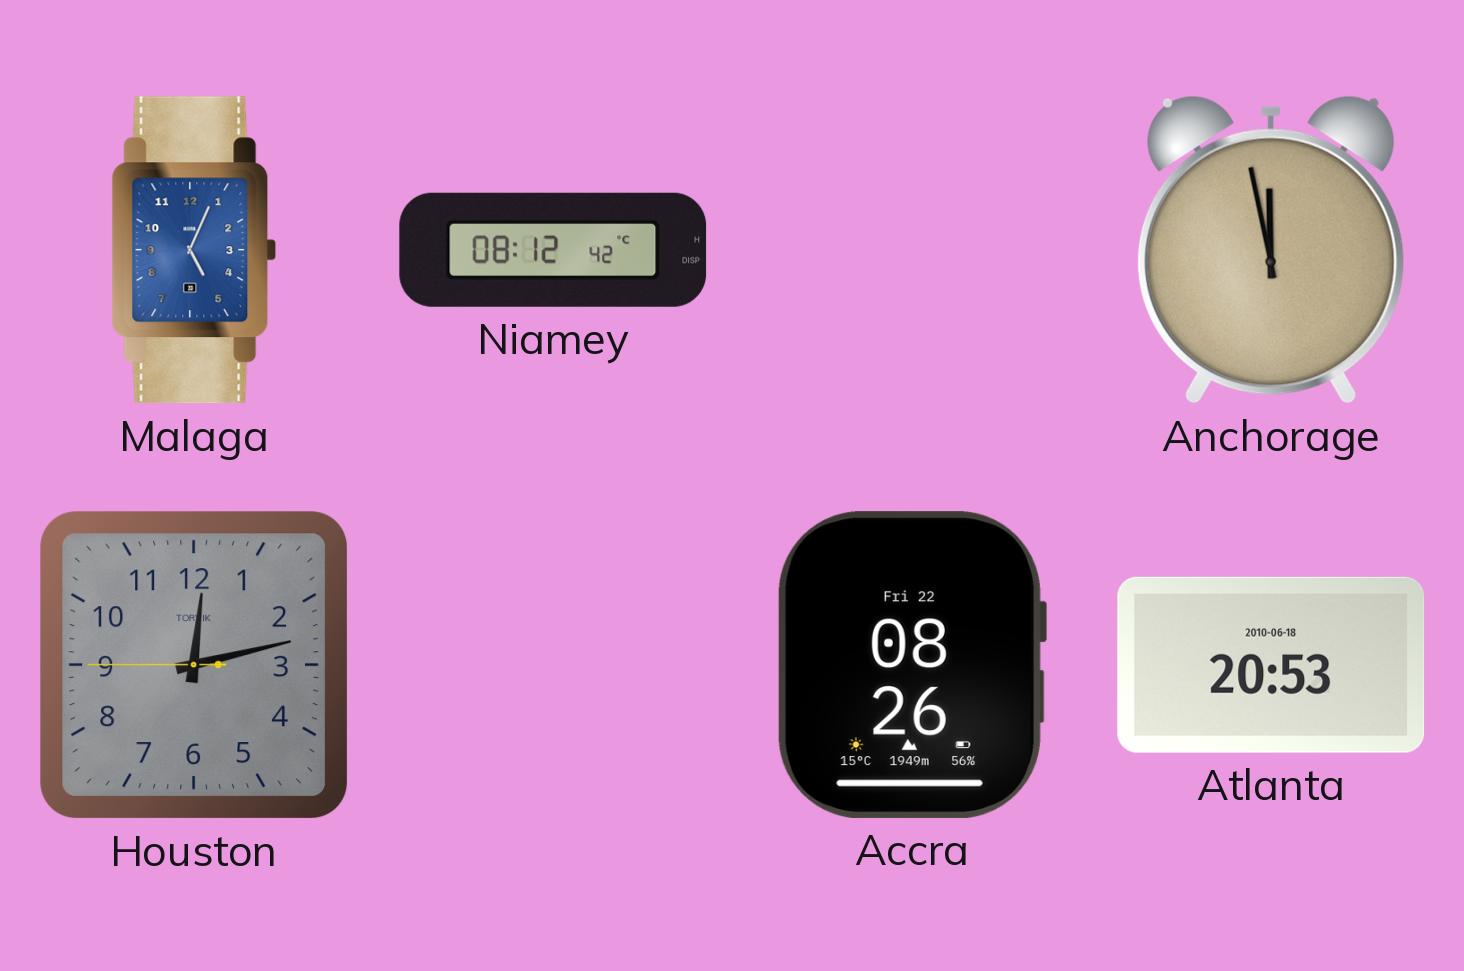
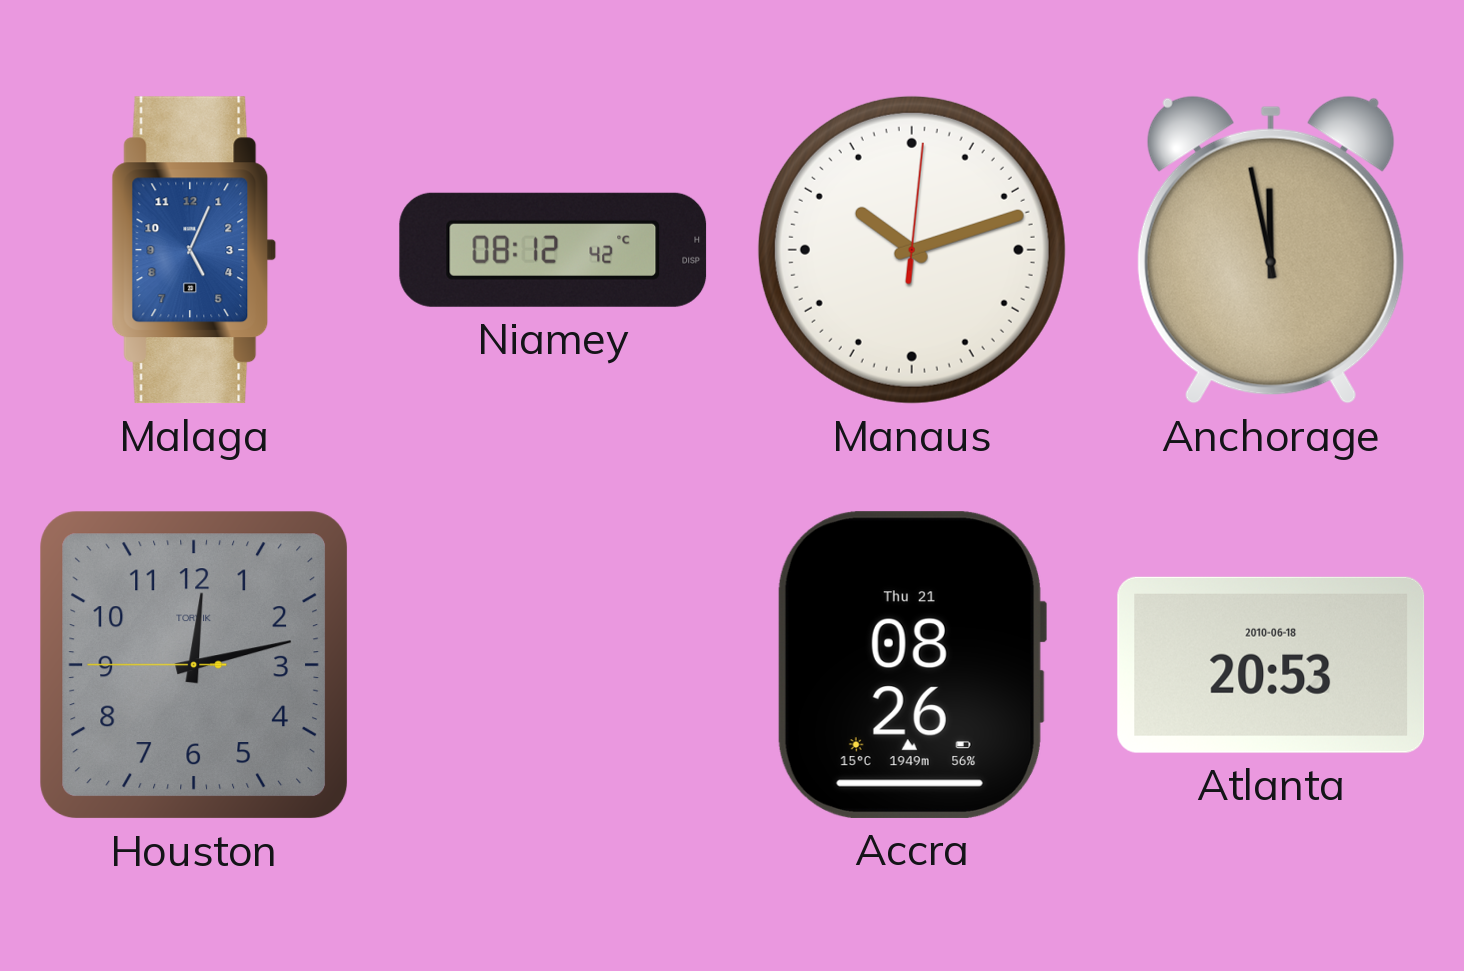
Manaus: none -> 10:12 (912, 250)
Accra date: Fri 22 -> Thu 21 (911, 665)
